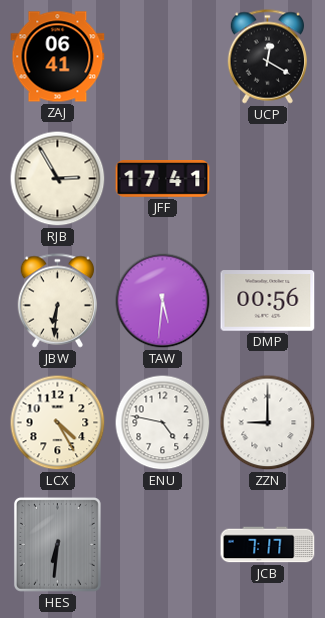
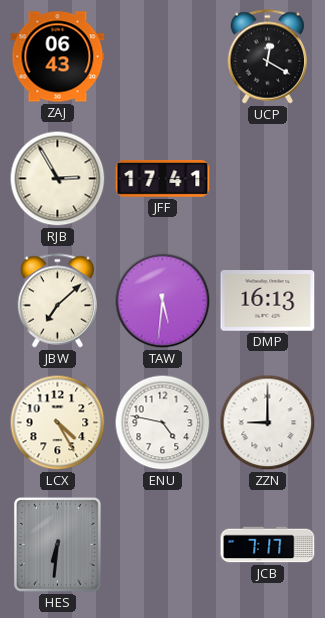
ZAJ: 06:41 -> 06:43 (58, 57)
JBW: 6:31 -> 7:08 (57, 301)
DMP: 00:56 -> 16:13 (268, 301)
